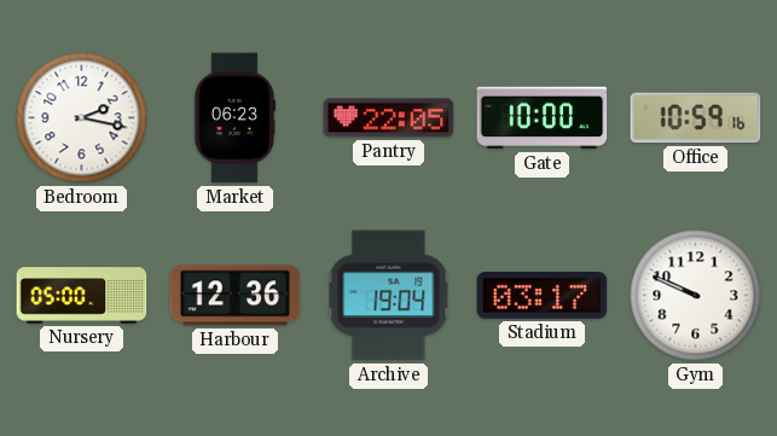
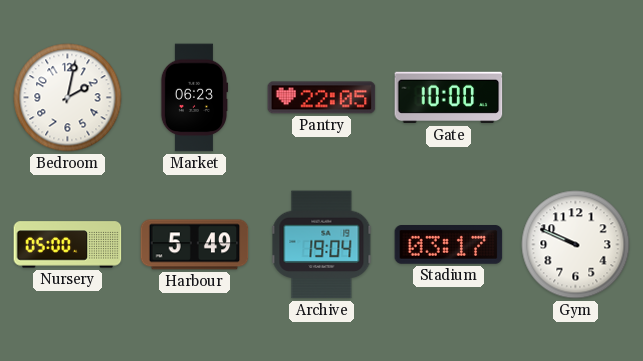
Bedroom: 2:17 -> 2:02 (68, 98)
Office: 10:59 -> none (696, 118)
Harbour: 12:36 -> 5:49 (195, 245)
